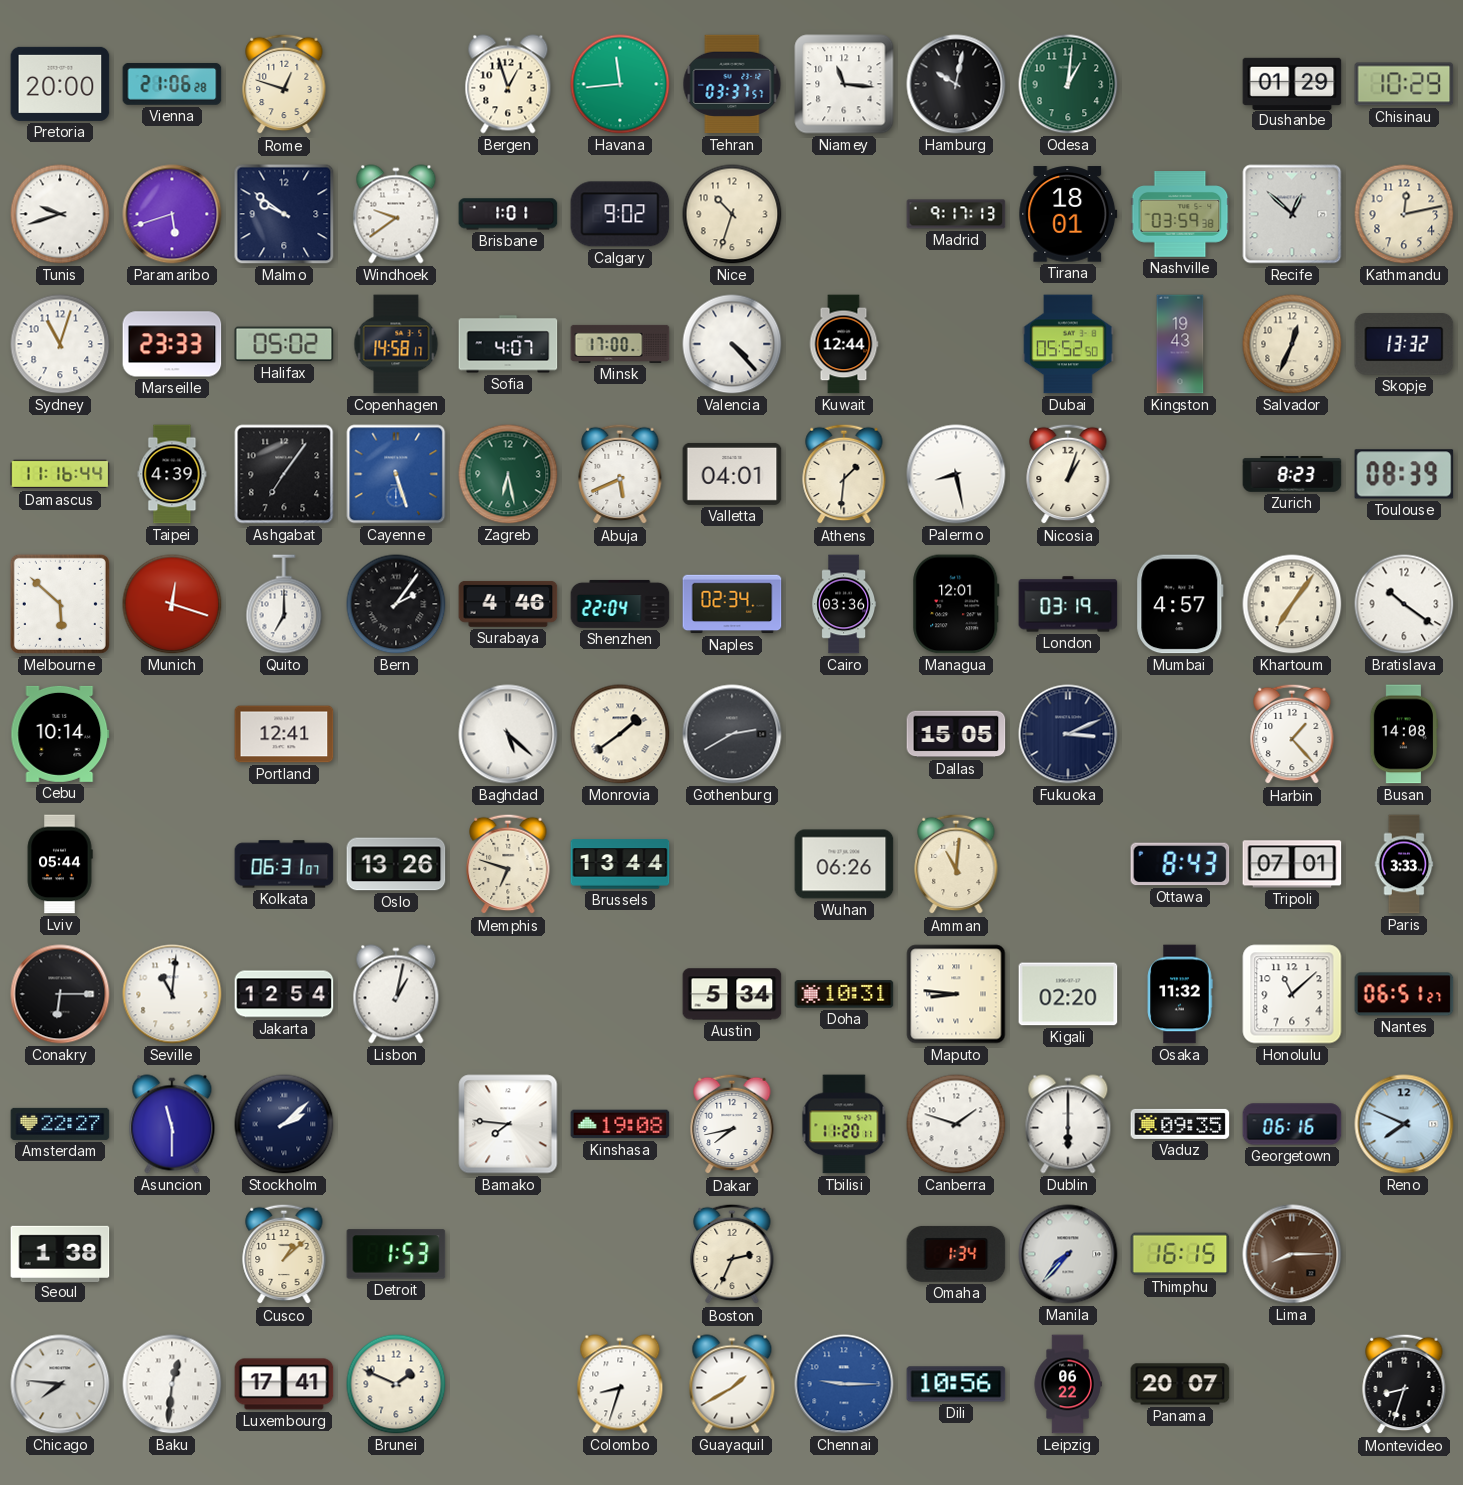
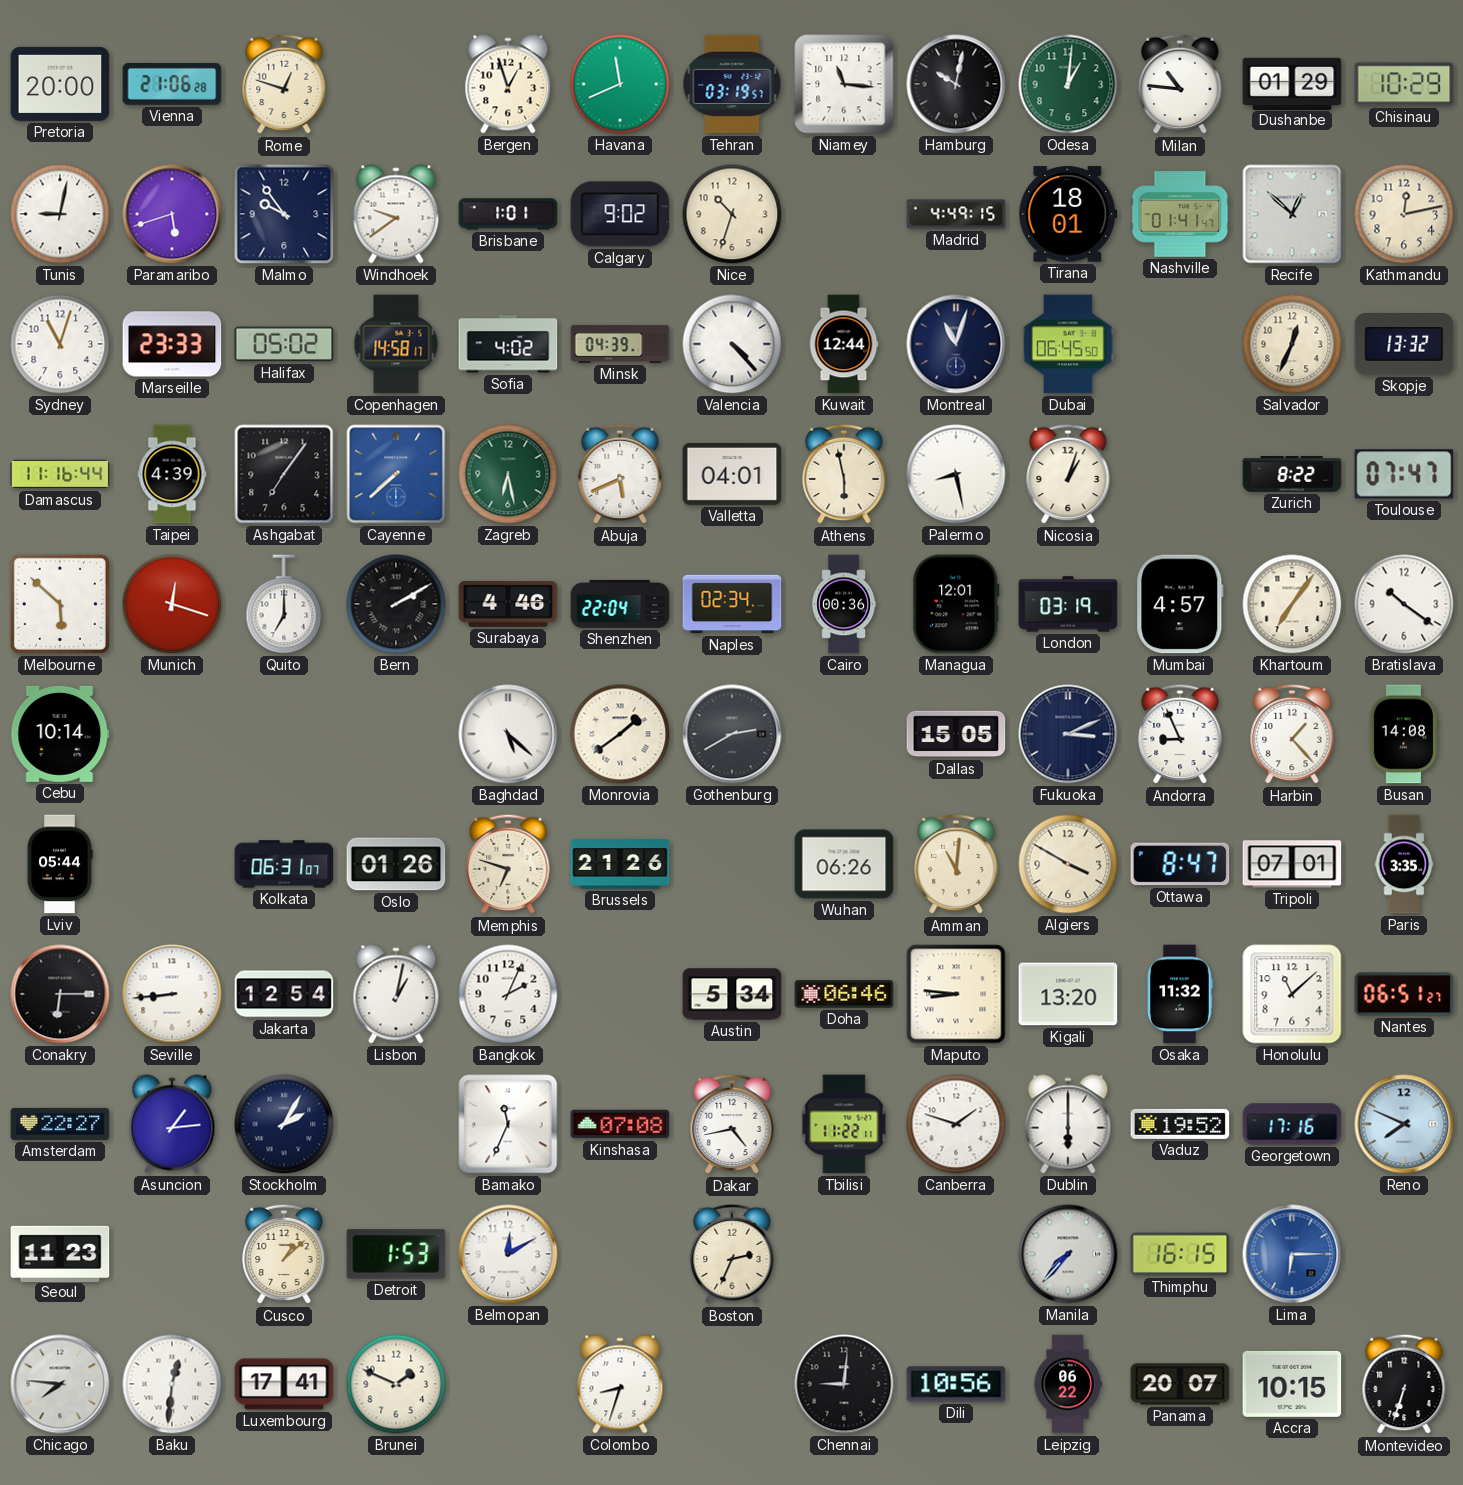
Havana: 11:44 -> 11:41 (620, 84)
Tehran: 03:37 -> 03:19 (732, 84)
Milan: none -> 10:46 (1180, 84)
Tunis: 9:42 -> 9:02 (60, 214)
Malmo: 9:51 -> 9:54 (284, 214)
Madrid: 9:17 -> 4:49 (956, 214)
Nashville: 03:59 -> 01:41 (1180, 214)
Sofia: 4:07 -> 4:02 (508, 344)
Minsk: 17:00 -> 04:39 (620, 344)
Montreal: none -> 11:03 (956, 344)
Dubai: 05:52 -> 06:45 (1068, 344)
Kingston: 19:43 -> none (1180, 344)
Cayenne: 5:27 -> 7:38 (396, 474)
Athens: 1:31 -> 5:58 (844, 474)
Zurich: 8:23 -> 8:22 (1292, 474)
Toulouse: 08:39 -> 07:47 (1404, 474)
Bern: 2:06 -> 2:10 (396, 604)
Cairo: 03:36 -> 00:36 (844, 604)
Portland: 12:41 -> none (284, 734)
Andorra: none -> 8:56 (1180, 734)
Oslo: 13:26 -> 01:26 (396, 864)
Brussels: 13:44 -> 21:26 (620, 864)
Algiers: none -> 3:50 (1068, 864)
Ottawa: 8:43 -> 8:47 (1180, 864)
Paris: 3:33 -> 3:35 (1404, 864)
Seville: 11:01 -> 8:44 (172, 994)
Bangkok: none -> 2:04 (508, 994)
Doha: 10:31 -> 06:46 (844, 994)
Kigali: 02:20 -> 13:20 (1068, 994)
Asuncion: 11:30 -> 1:14 (172, 1124)
Stockholm: 2:08 -> 2:05 (284, 1124)
Bamako: 7:46 -> 11:34 (508, 1124)
Kinshasa: 19:08 -> 07:08 (620, 1124)
Dakar: 7:43 -> 4:43 (732, 1124)
Tbilisi: 11:20 -> 11:22 (844, 1124)
Vaduz: 09:35 -> 19:52 (1180, 1124)
Georgetown: 06:16 -> 17:16 (1292, 1124)
Seoul: 1:38 -> 11:23 (60, 1253)
Belmopan: none -> 12:10 (508, 1254)
Omaha: 1:34 -> none (956, 1254)
Lima: 8:15 -> 6:15 (1292, 1254)
Lima dial: brown -> blue (1292, 1254)
Guayaquil: 1:40 -> none (732, 1384)
Chennai: 9:15 -> 9:01 (844, 1384)
Chennai dial: blue -> black (844, 1384)
Accra: none -> 10:15 (1292, 1384)
Montevideo: 8:33 -> 6:33 (1404, 1384)
